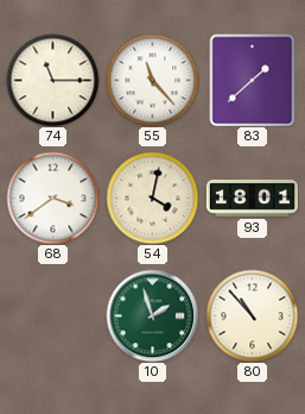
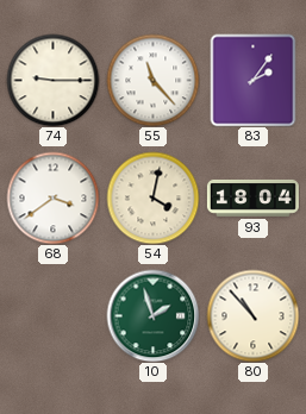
74: 11:15 -> 9:15 (52, 80)
83: 1:38 -> 2:06 (254, 80)
93: 18:01 -> 18:04 (252, 197)
